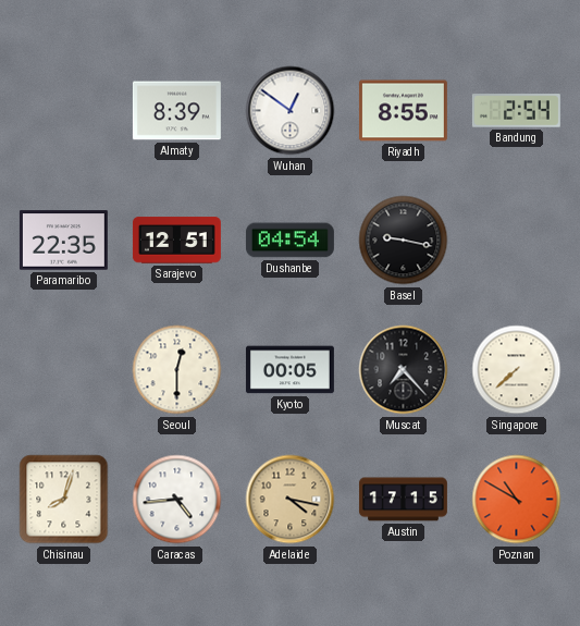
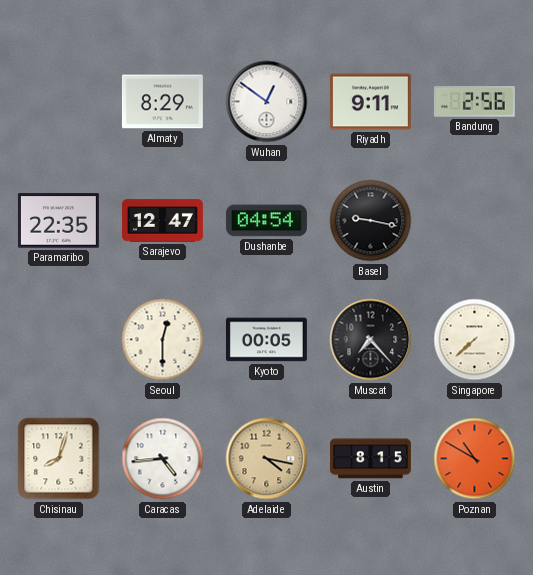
Almaty: 8:39 -> 8:29 (162, 102)
Riyadh: 8:55 -> 9:11 (370, 102)
Bandung: 2:54 -> 2:56 (474, 102)
Sarajevo: 12:51 -> 12:47 (162, 221)
Austin: 17:15 -> 8:15 (370, 459)
